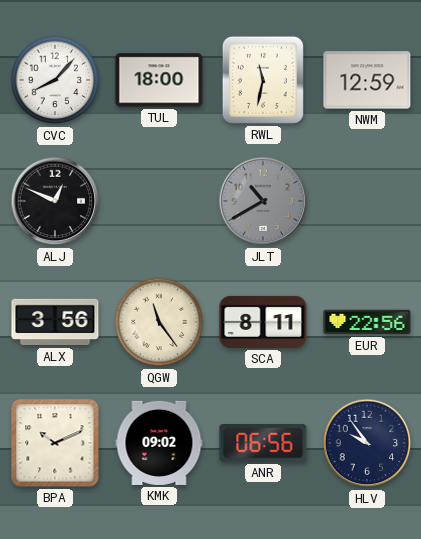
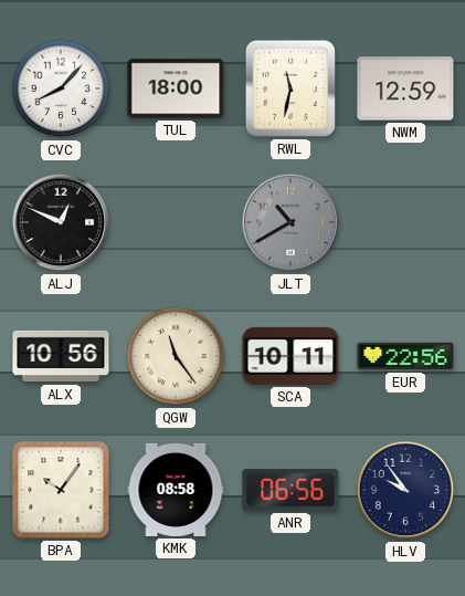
ALX: 3:56 -> 10:56 (61, 356)
SCA: 8:11 -> 10:11 (290, 356)
BPA: 10:11 -> 10:06 (61, 490)
KMK: 09:02 -> 08:58 (176, 490)
